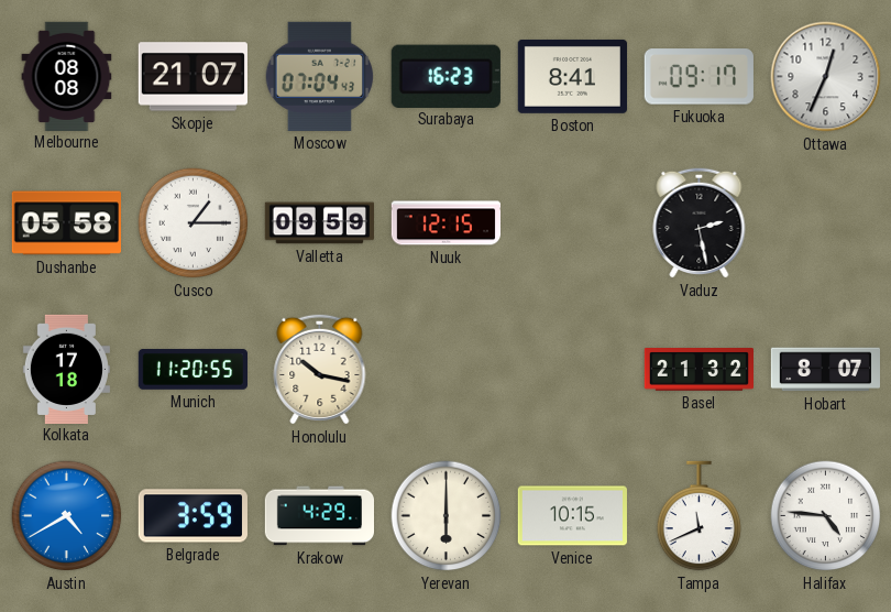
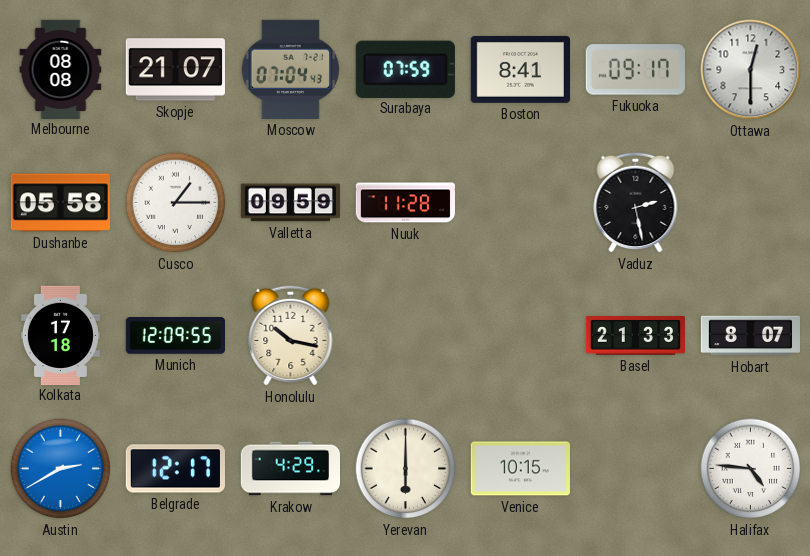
Surabaya: 16:23 -> 07:59 (405, 69)
Ottawa: 12:34 -> 12:30 (751, 70)
Nuuk: 12:15 -> 11:28 (405, 203)
Munich: 11:20 -> 12:09 (175, 336)
Basel: 21:32 -> 21:33 (635, 336)
Austin: 4:40 -> 2:40 (61, 469)
Belgrade: 3:59 -> 12:17 (175, 469)
Tampa: 11:41 -> none (700, 516)
